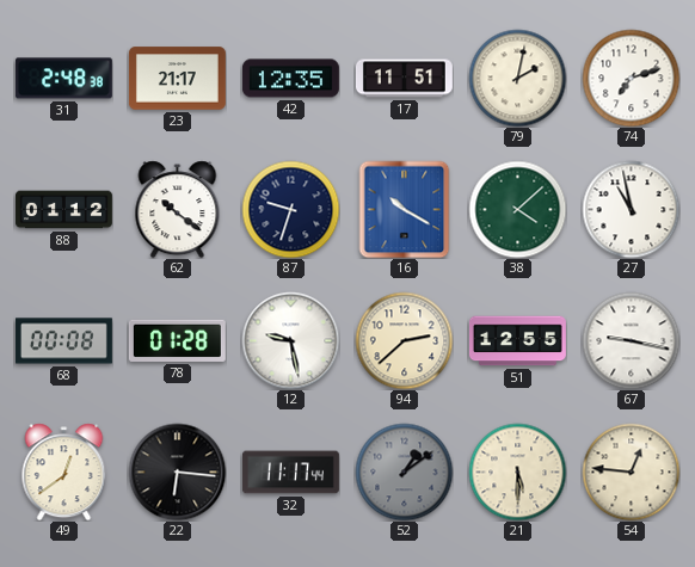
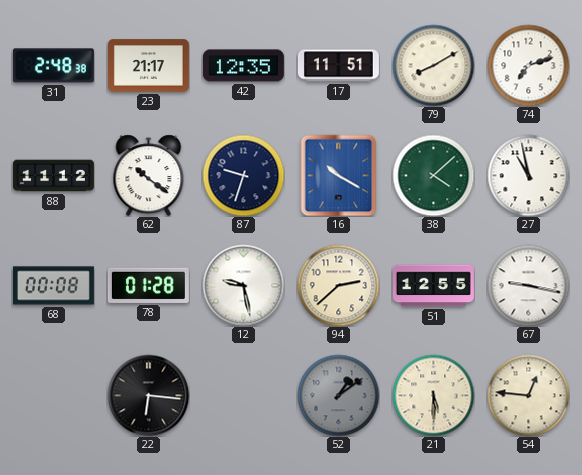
79: 2:02 -> 8:10 (433, 65)
88: 01:12 -> 11:12 (53, 176)
49: 12:39 -> none (64, 472)
32: 11:17 -> none (290, 473)
